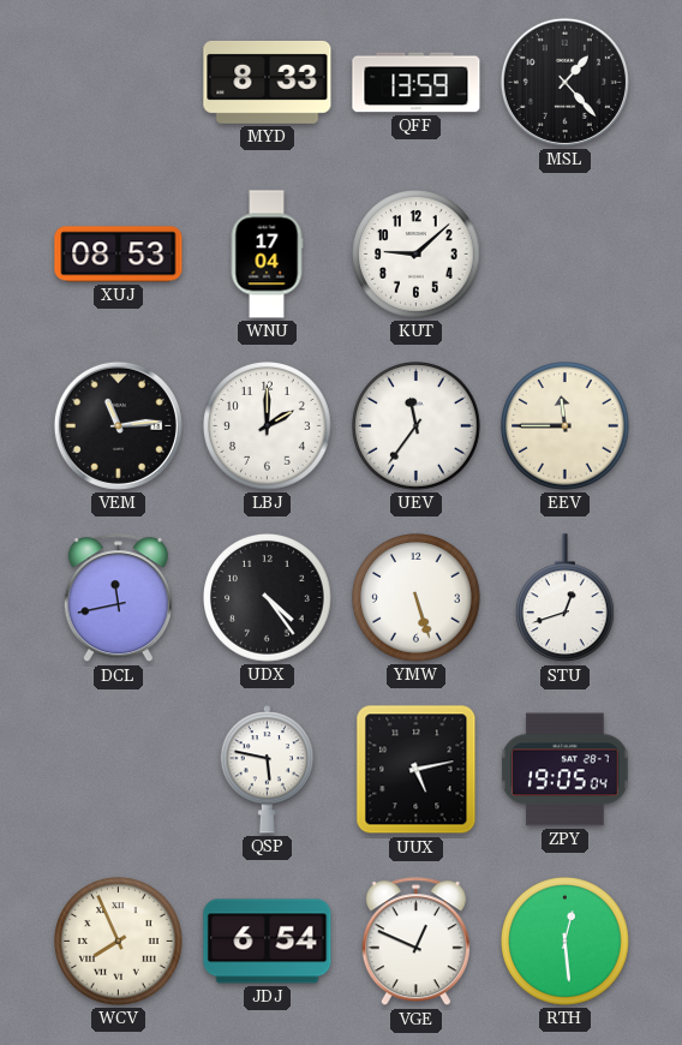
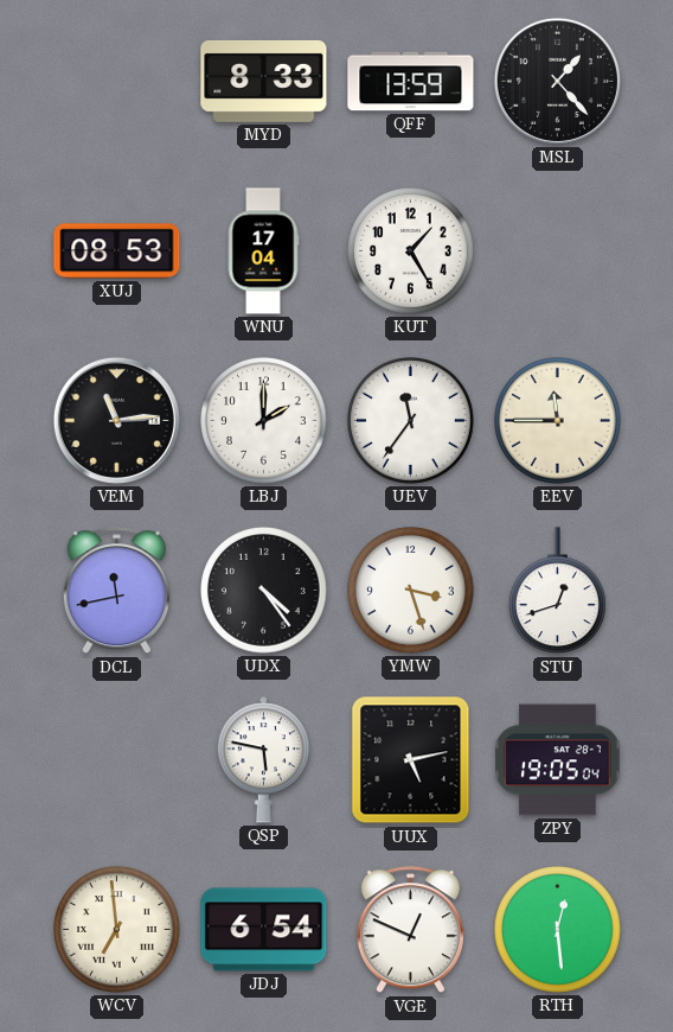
KUT: 9:08 -> 1:25 (411, 251)
YMW: 5:27 -> 3:27 (411, 591)
WCV: 7:56 -> 6:59 (117, 930)
